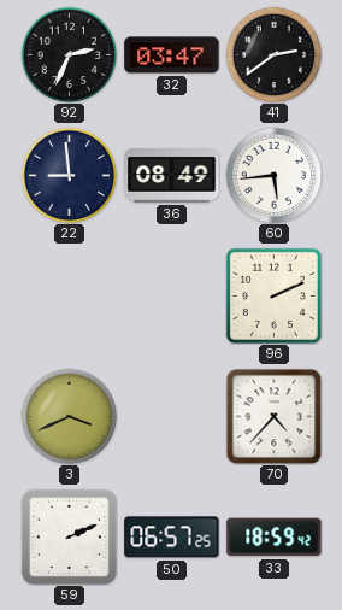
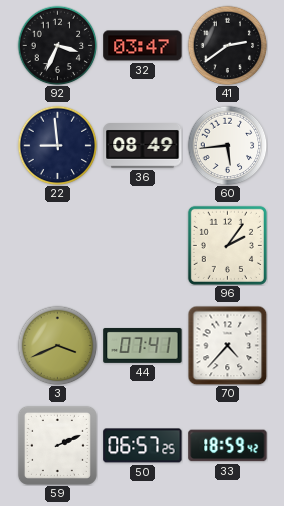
92: 2:34 -> 3:34 (57, 45)
96: 2:11 -> 2:06 (227, 245)
44: none -> 07:41 (143, 345)
